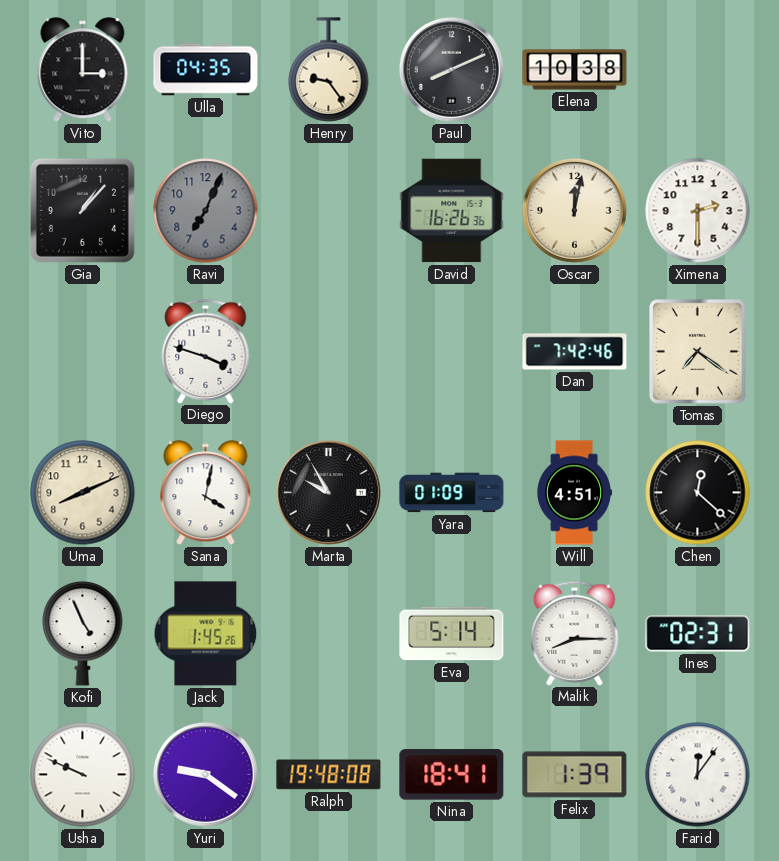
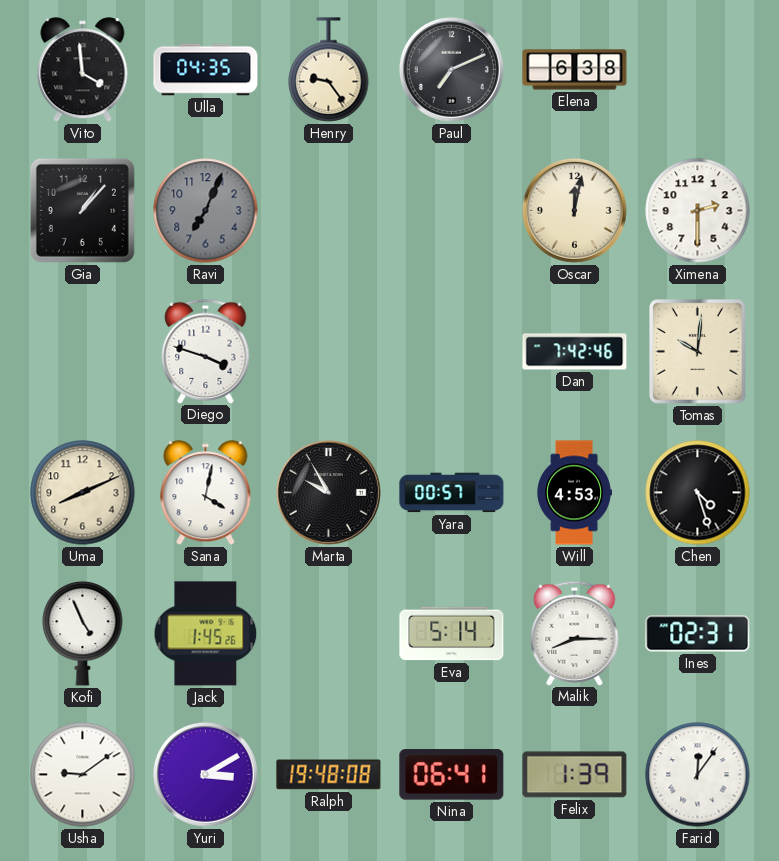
Vito: 3:00 -> 3:59 (83, 70)
Paul: 8:11 -> 7:11 (451, 69)
Elena: 10:38 -> 6:38 (575, 70)
David: 16:26 -> none (452, 211)
Tomas: 7:21 -> 10:01 (698, 352)
Yara: 01:09 -> 00:57 (452, 493)
Will: 4:51 -> 4:53 (574, 493)
Chen: 12:22 -> 4:27 (698, 493)
Usha: 9:49 -> 9:09 (83, 775)
Yuri: 9:21 -> 3:10 (205, 774)
Nina: 18:41 -> 06:41 (452, 775)
